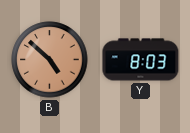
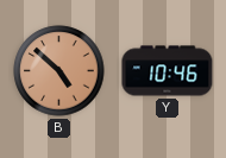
Y: 8:03 -> 10:46 (168, 71)
